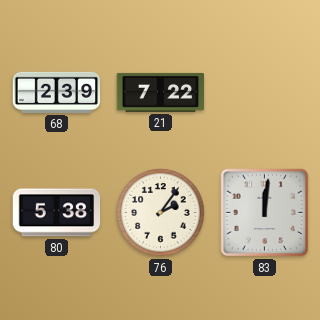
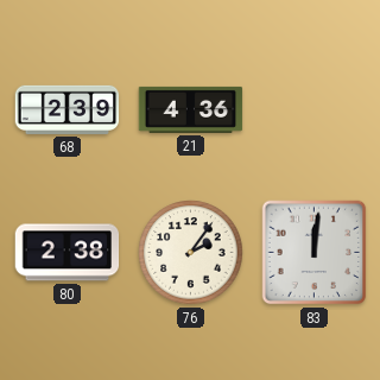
21: 7:22 -> 4:36 (191, 109)
80: 5:38 -> 2:38 (68, 253)
